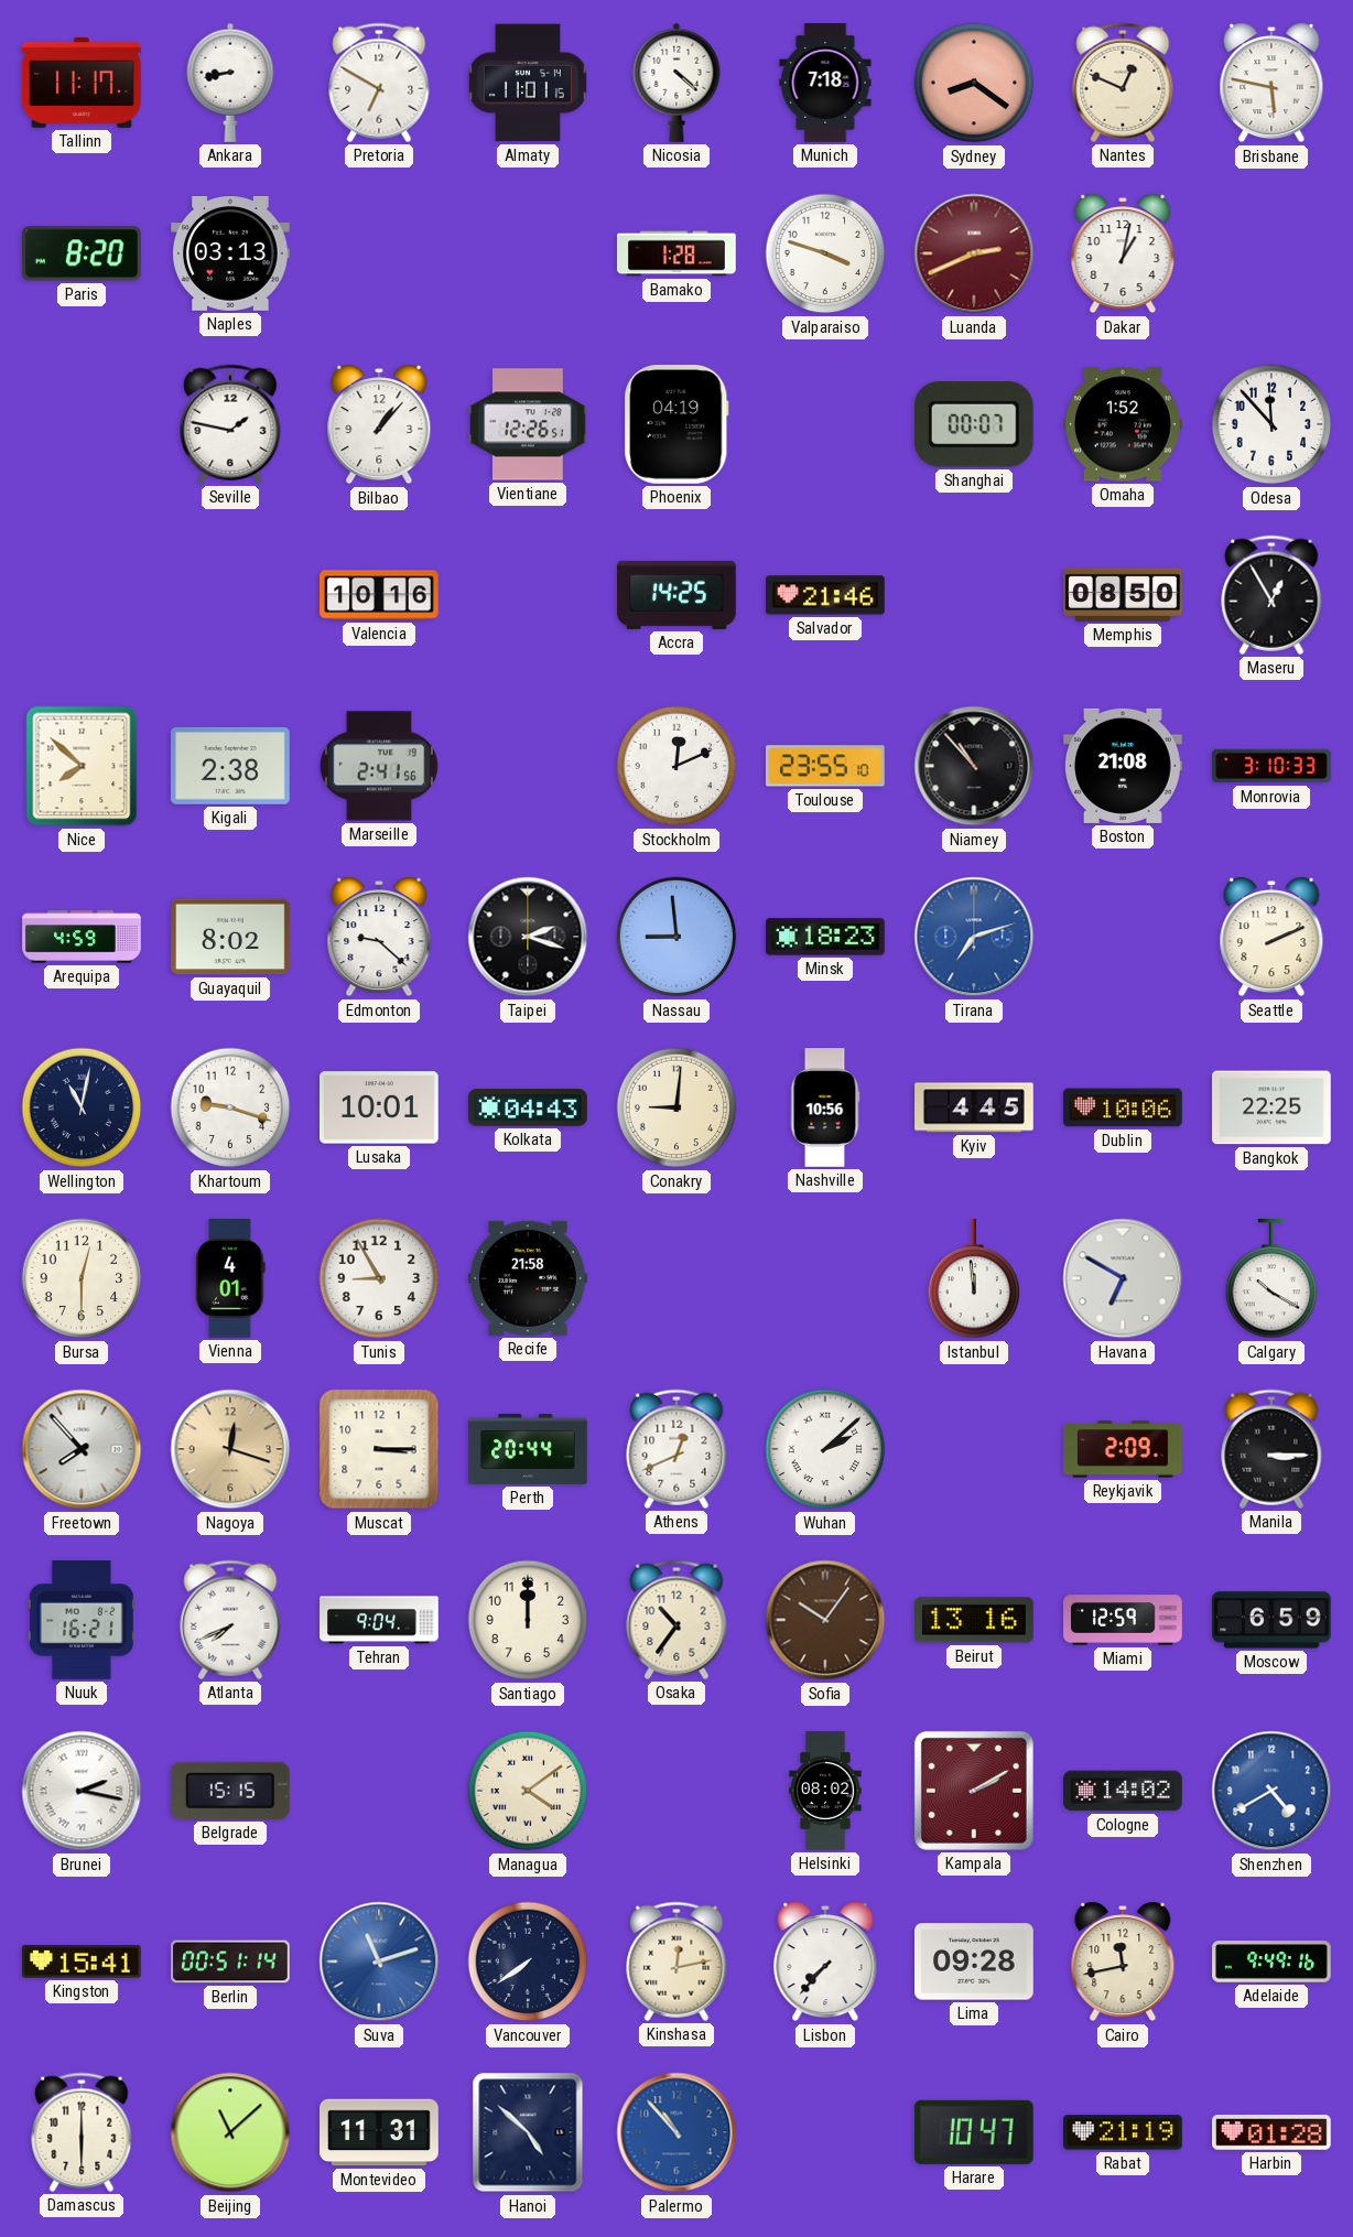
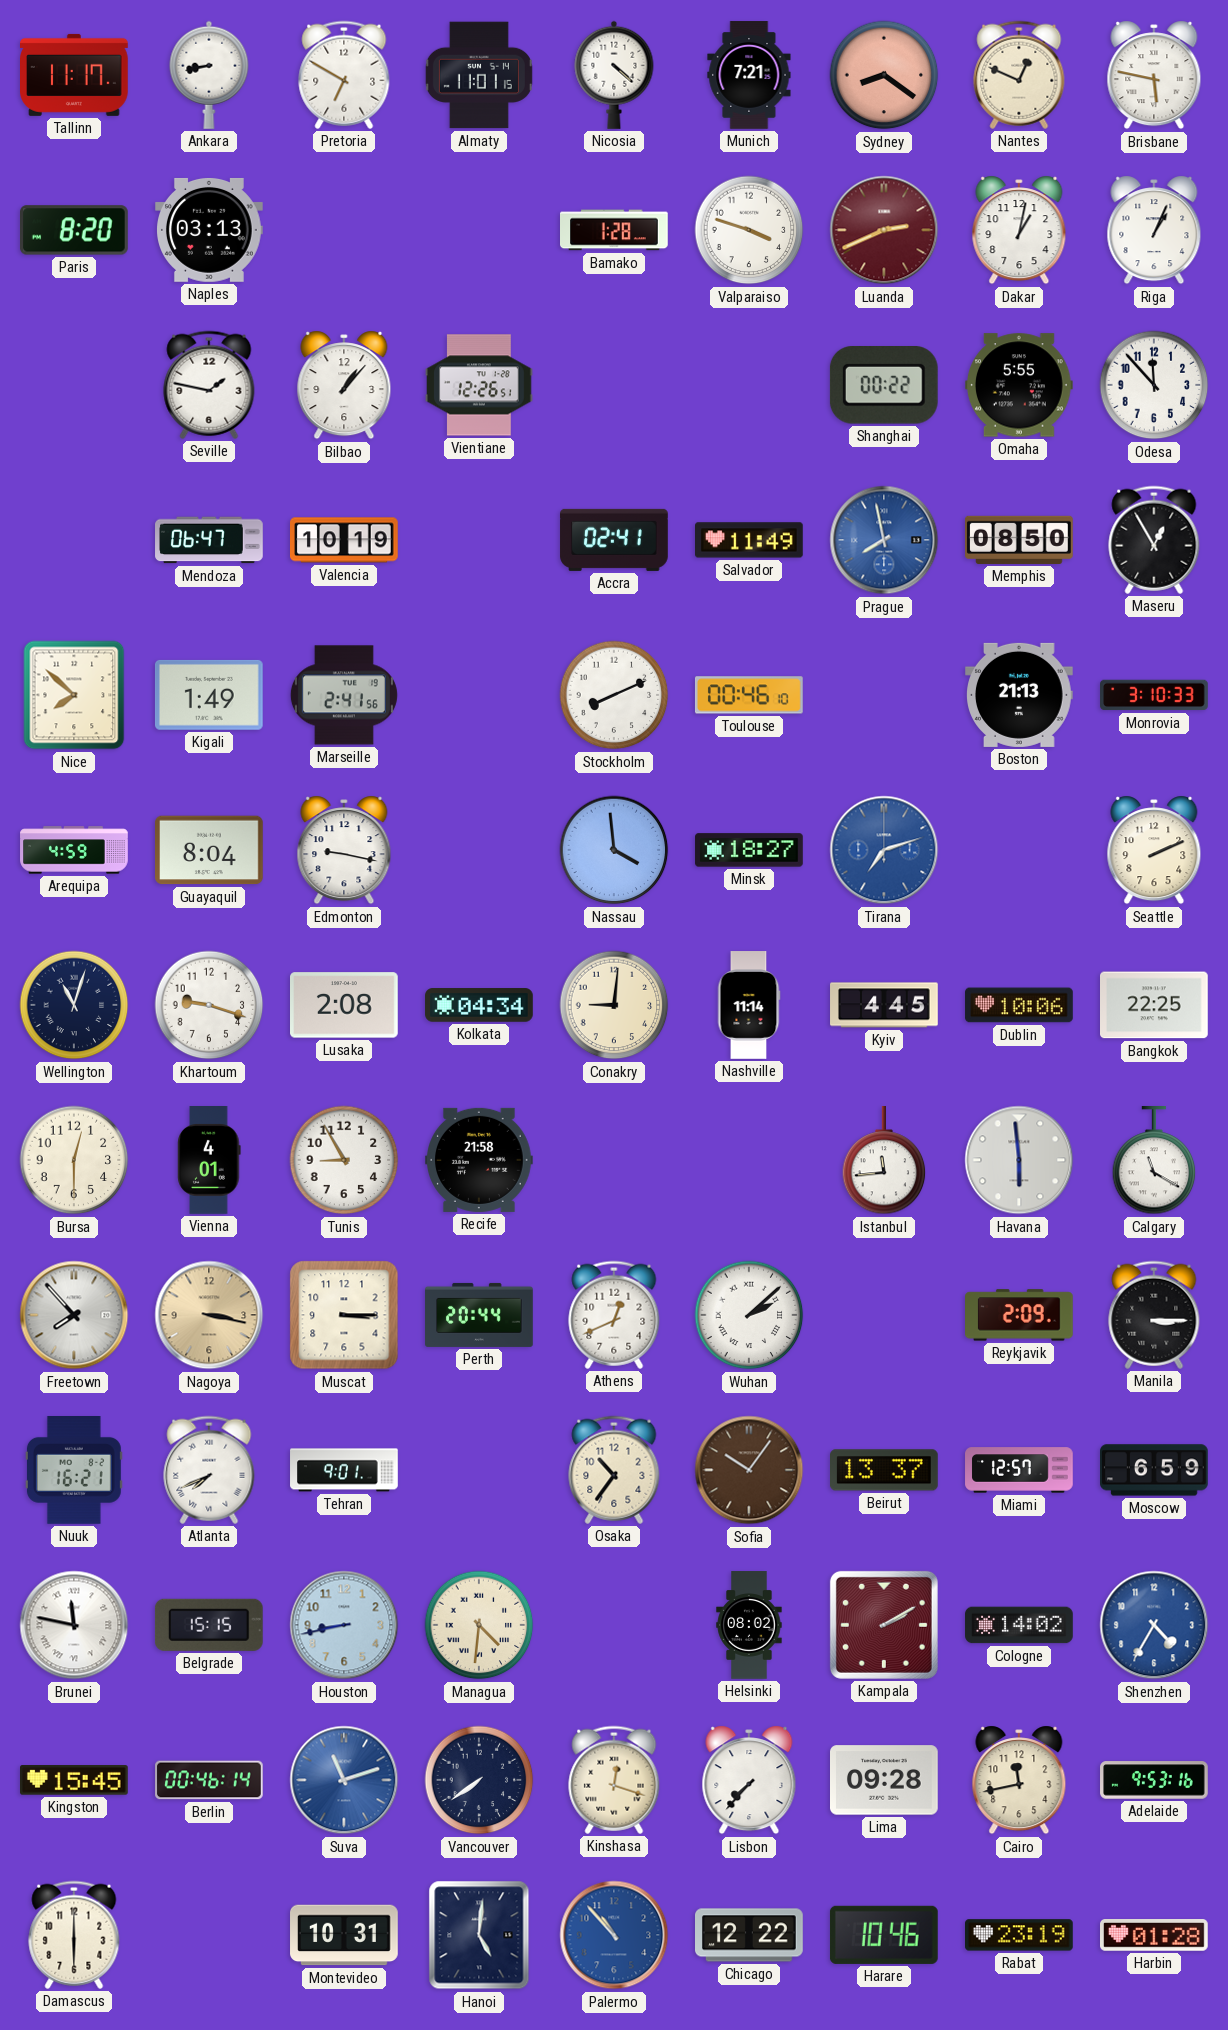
Munich: 7:18 -> 7:21 (749, 75)
Riga: none -> 1:04 (1154, 230)
Phoenix: 04:19 -> none (676, 425)
Shanghai: 00:07 -> 00:22 (884, 386)
Omaha: 1:52 -> 5:55 (1020, 385)
Mendoza: none -> 06:47 (209, 540)
Valencia: 10:16 -> 10:19 (345, 540)
Accra: 14:25 -> 02:41 (614, 540)
Salvador: 21:46 -> 11:49 (750, 540)
Prague: none -> 7:58 (884, 540)
Kigali: 2:38 -> 1:49 (209, 695)
Stockholm: 12:11 -> 8:11 (614, 695)
Toulouse: 23:55 -> 00:46 (749, 695)
Niamey: 10:53 -> none (974, 766)
Boston: 21:08 -> 21:13 (1020, 695)
Guayaquil: 8:02 -> 8:04 (210, 850)
Edmonton: 9:22 -> 9:17 (344, 850)
Taipei: 2:18 -> none (528, 937)
Nassau: 8:59 -> 3:59 (614, 850)
Minsk: 18:23 -> 18:27 (749, 850)
Wellington: 11:02 -> 11:03 (74, 1005)
Lusaka: 10:01 -> 2:08 (345, 1005)
Kolkata: 04:43 -> 04:34 (479, 1005)
Nashville: 10:56 -> 11:14 (749, 1005)
Istanbul: 11:59 -> 11:44 (884, 1161)
Havana: 6:50 -> 5:59 (1019, 1160)
Calgary: 10:20 -> 11:20 (1154, 1161)
Nagoya: 12:18 -> 3:17 (209, 1315)
Tehran: 9:04 -> 9:01 (344, 1470)
Santiago: 12:00 -> none (528, 1620)
Beirut: 13:16 -> 13:37 (885, 1470)
Miami: 12:59 -> 12:57 (1019, 1470)
Brunei: 2:17 -> 11:47 (74, 1625)
Houston: none -> 8:43 (344, 1625)
Managua: 4:09 -> 4:31 (479, 1625)
Shenzhen: 4:40 -> 4:35 (1154, 1625)
Kingston: 15:41 -> 15:45 (75, 1780)
Berlin: 00:51 -> 00:46 (209, 1780)
Kinshasa: 12:13 -> 12:18 (614, 1780)
Adelaide: 9:49 -> 9:53 (1154, 1780)
Beijing: 11:08 -> none (230, 2132)
Montevideo: 11:31 -> 10:31 (344, 1935)
Hanoi: 4:52 -> 5:01 (479, 1935)
Chicago: none -> 12:22 (750, 1935)
Harare: 10:47 -> 10:46 (884, 1935)
Rabat: 21:19 -> 23:19 (1020, 1935)
